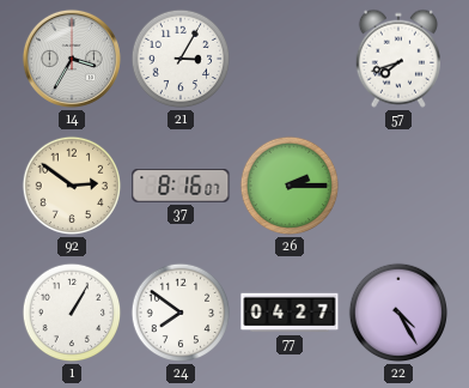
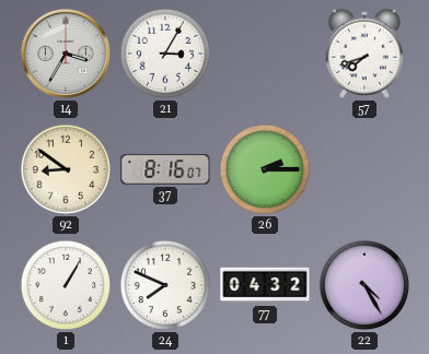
92: 2:51 -> 8:51 (66, 169)
24: 7:51 -> 7:49 (165, 285)
77: 04:27 -> 04:32 (265, 285)
